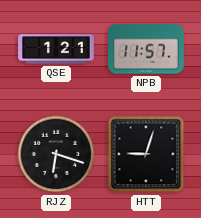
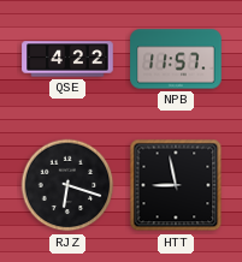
QSE: 1:21 -> 4:22 (67, 59)
HTT: 9:03 -> 8:58 (176, 185)
